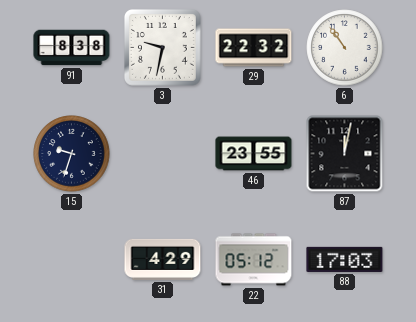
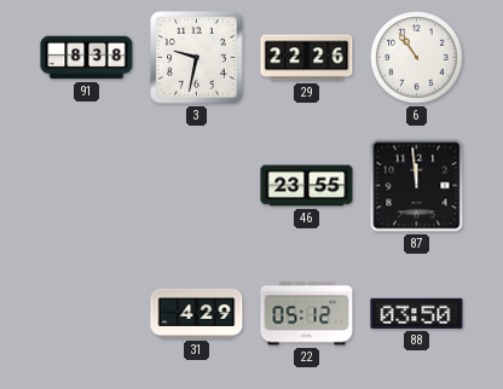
29: 22:32 -> 22:26 (307, 58)
15: 9:33 -> none (72, 154)
87: 12:02 -> 11:59 (417, 186)
88: 17:03 -> 03:50 (417, 313)
